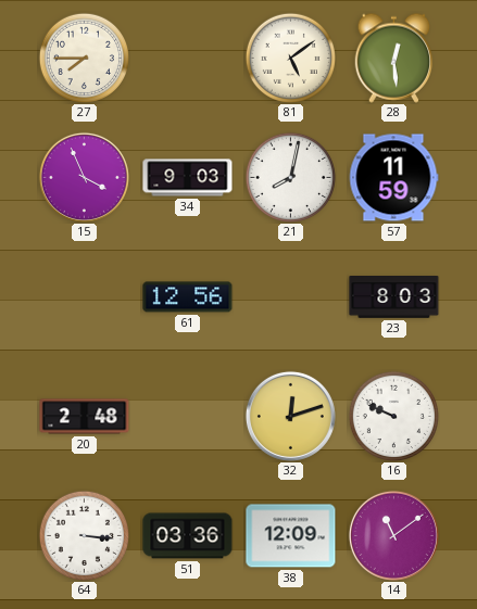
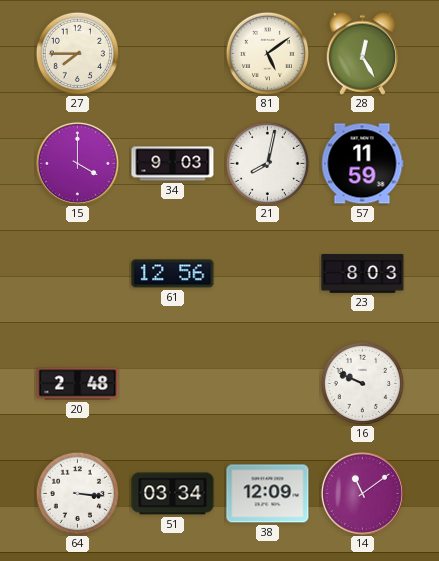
28: 12:29 -> 12:25 (363, 53)
15: 3:56 -> 4:00 (77, 163)
32: 12:12 -> none (290, 416)
51: 03:36 -> 03:34 (173, 494)
